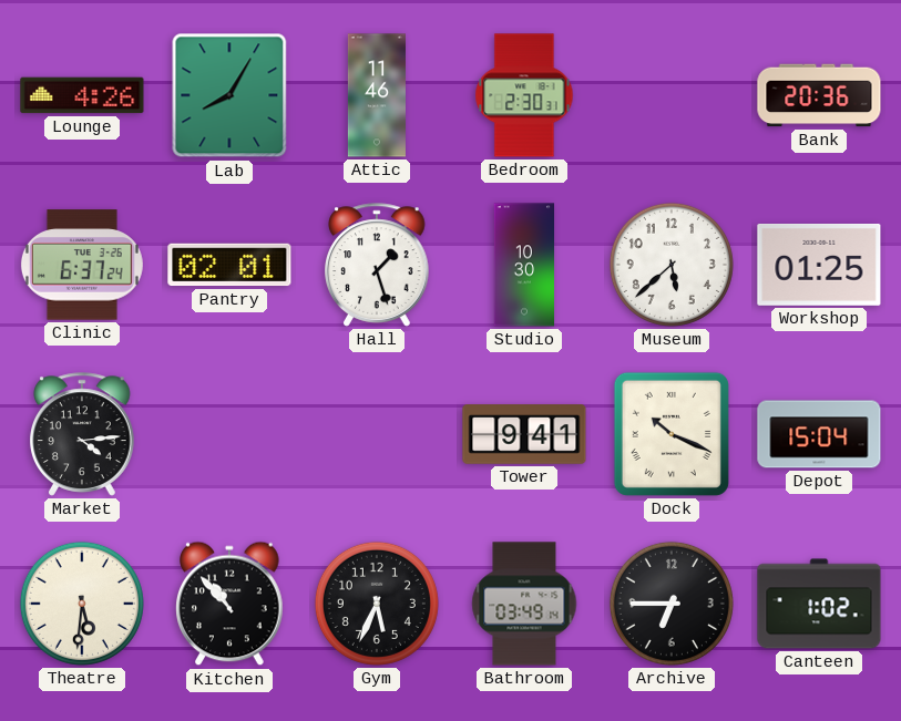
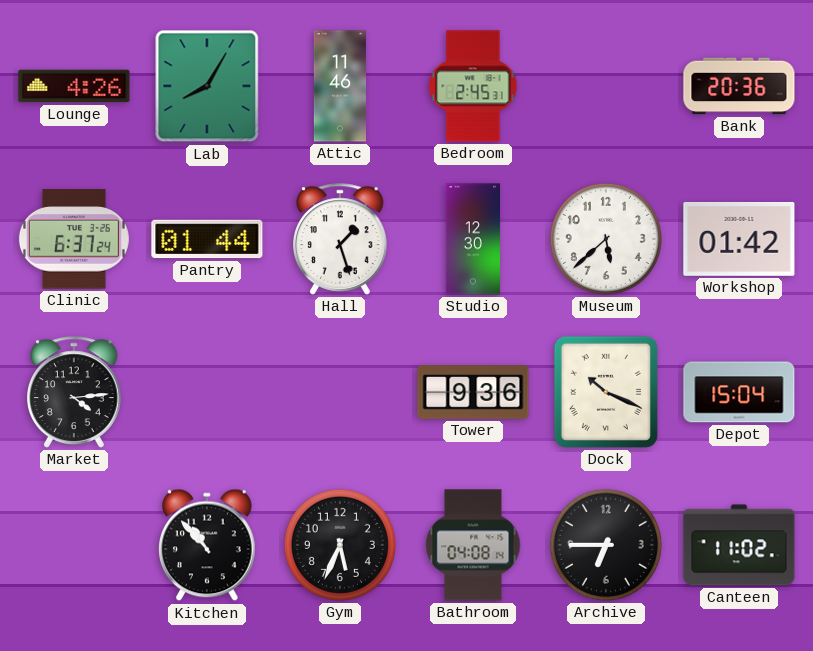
Bedroom: 2:30 -> 2:45 (473, 86)
Pantry: 02:01 -> 01:44 (207, 239)
Studio: 10:30 -> 12:30 (473, 239)
Workshop: 01:25 -> 01:42 (739, 239)
Tower: 9:41 -> 9:36 (473, 392)
Theatre: 5:31 -> none (82, 604)
Bathroom: 03:49 -> 04:08 (473, 545)
Canteen: 1:02 -> 11:02 (739, 545)
